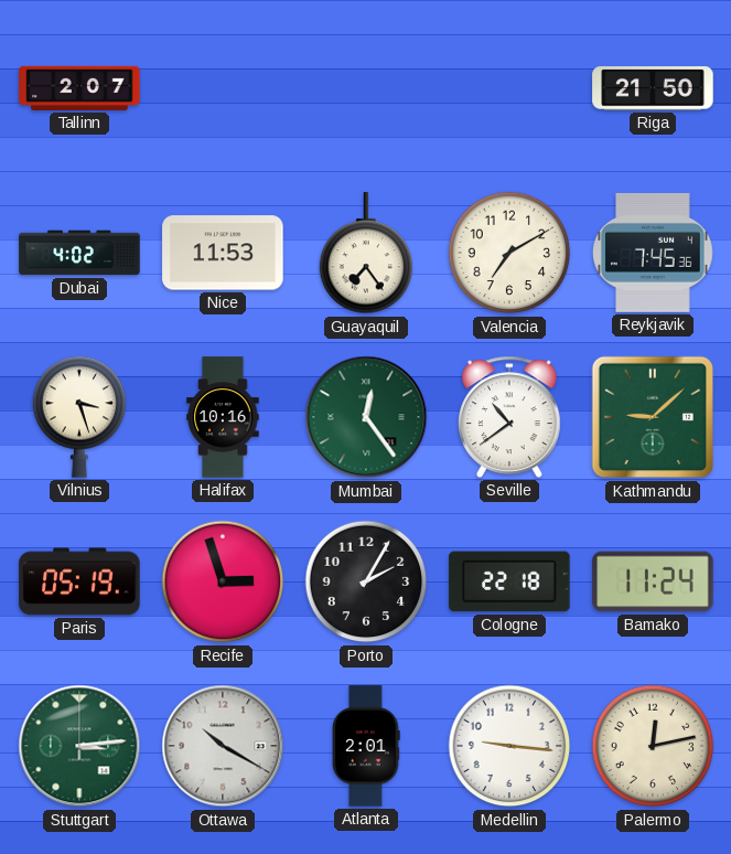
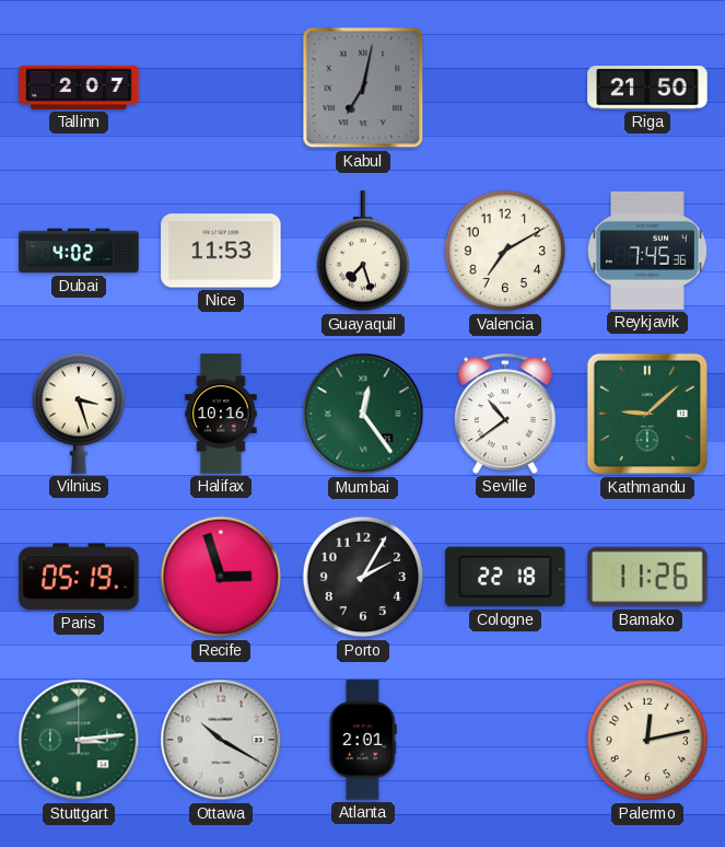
Kabul: none -> 7:02 (363, 88)
Guayaquil: 7:24 -> 7:27 (363, 252)
Bamako: 11:24 -> 11:26 (647, 577)
Medellin: 9:16 -> none (509, 746)
